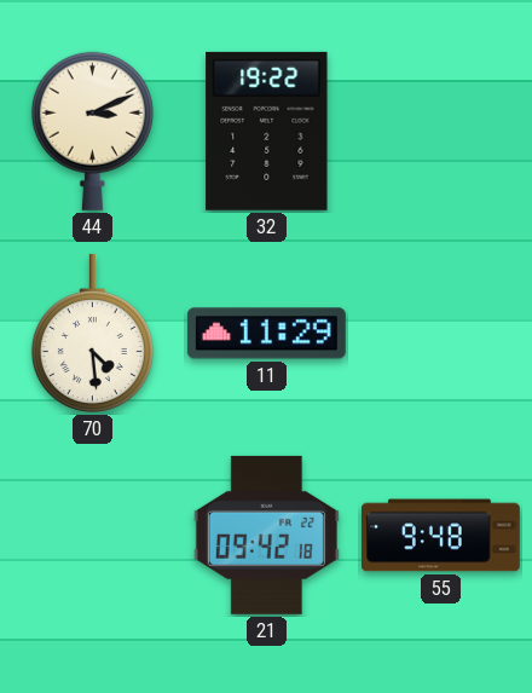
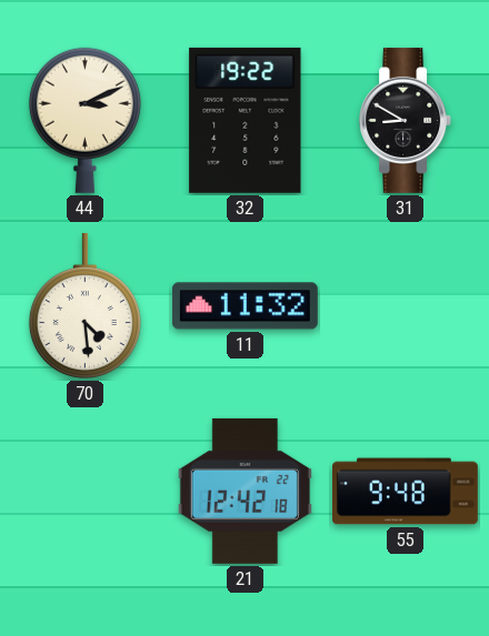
31: none -> 8:50 (406, 120)
11: 11:29 -> 11:32 (244, 306)
21: 09:42 -> 12:42 (244, 491)
